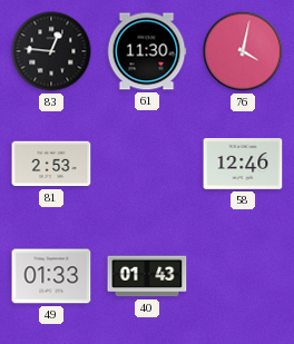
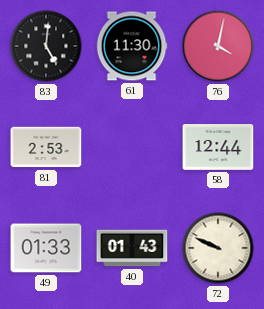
83: 12:46 -> 5:01 (46, 46)
58: 12:46 -> 12:44 (218, 148)
72: none -> 9:49 (218, 248)
